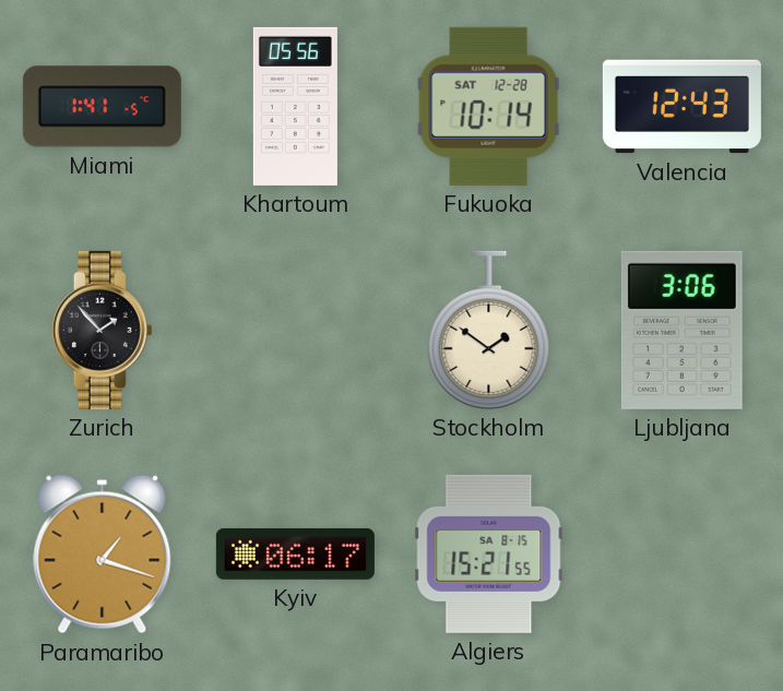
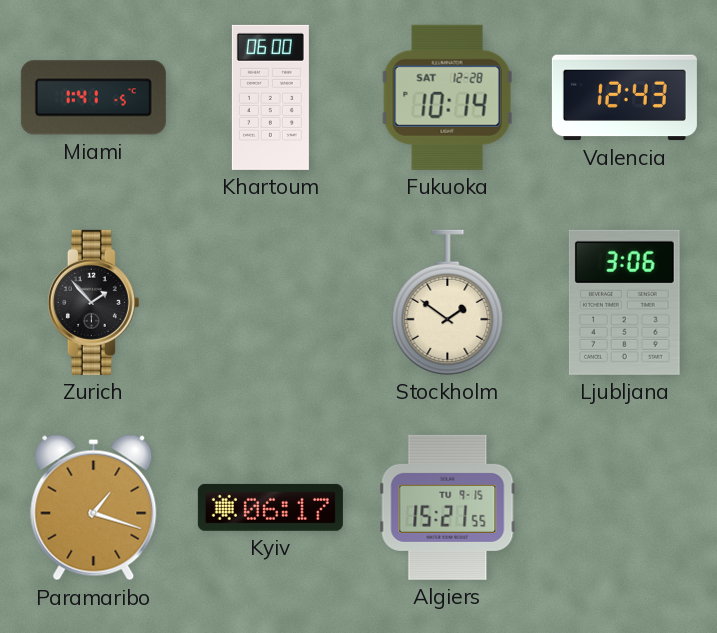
Khartoum: 05:56 -> 06:00 (270, 97)
Algiers date: SA 8-15 -> TU 9-15 (448, 507)
